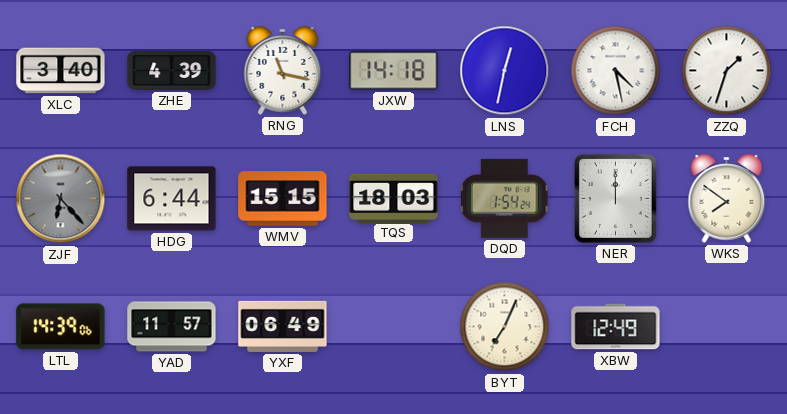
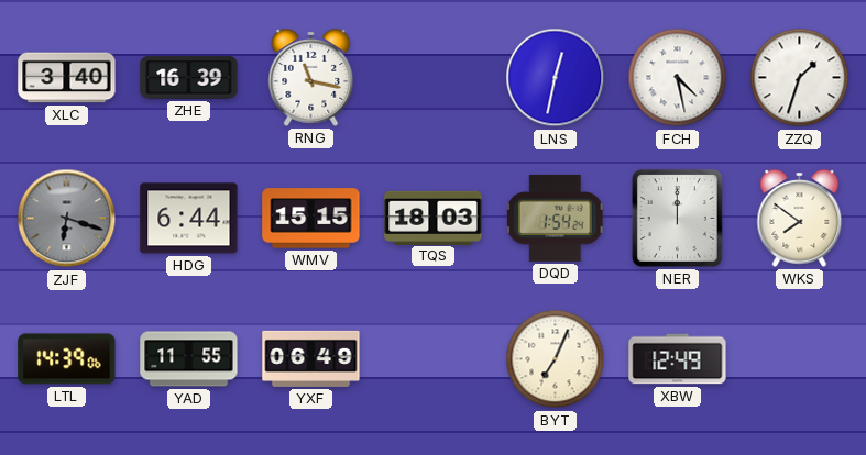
ZHE: 4:39 -> 16:39 (189, 78)
JXW: 14:18 -> none (394, 71)
ZJF: 6:23 -> 6:18 (67, 219)
YAD: 11:57 -> 11:55 (189, 359)
